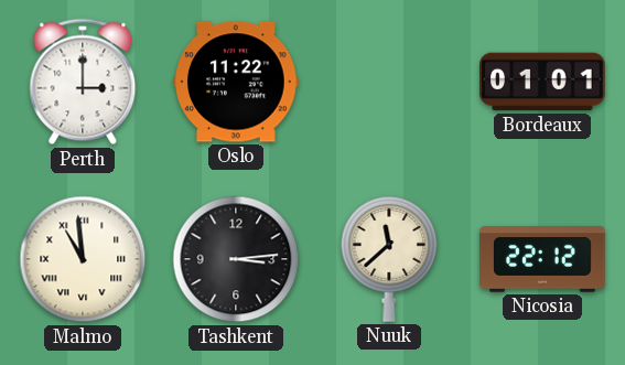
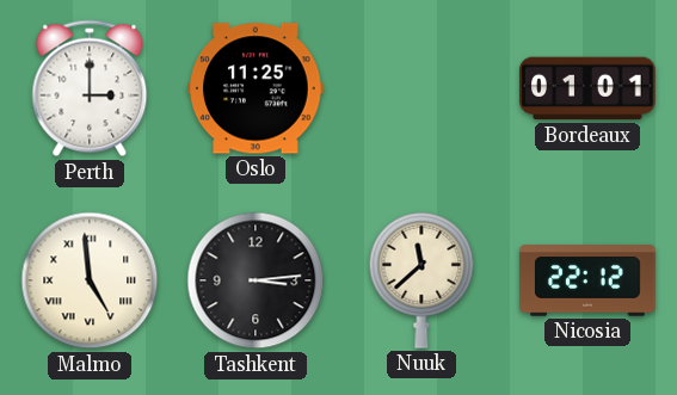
Oslo: 11:22 -> 11:25 (256, 88)
Malmo: 10:59 -> 4:59 (90, 280)
